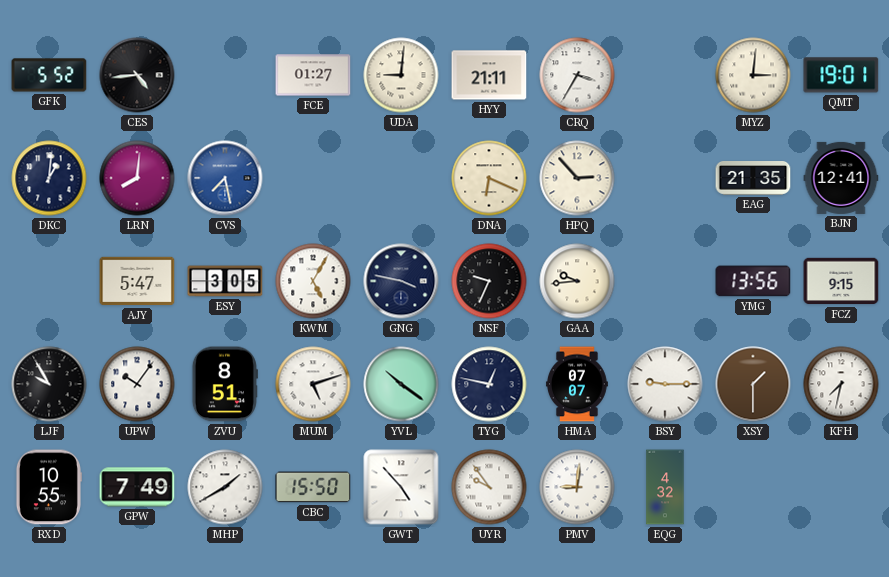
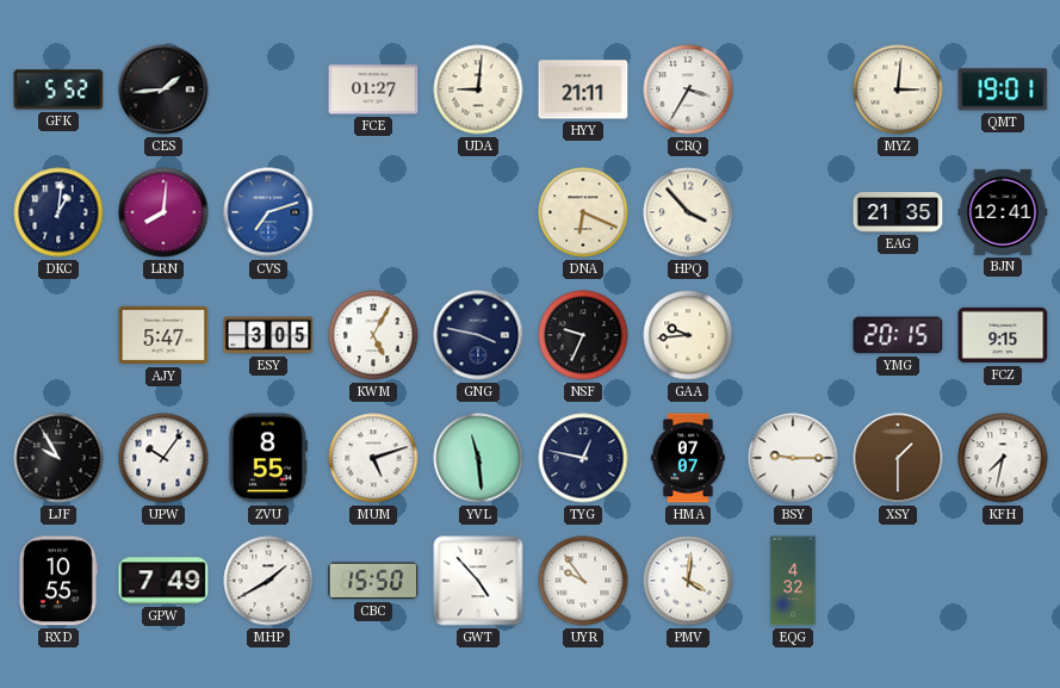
CES: 4:44 -> 1:44 (163, 89)
CVS: 7:28 -> 7:12 (268, 212)
HPQ: 2:53 -> 3:53 (688, 212)
YMG: 13:56 -> 20:15 (898, 335)
ZVU: 8:51 -> 8:55 (268, 458)
YVL: 10:21 -> 11:29 (478, 458)
PMV: 9:01 -> 4:01 (688, 581)
